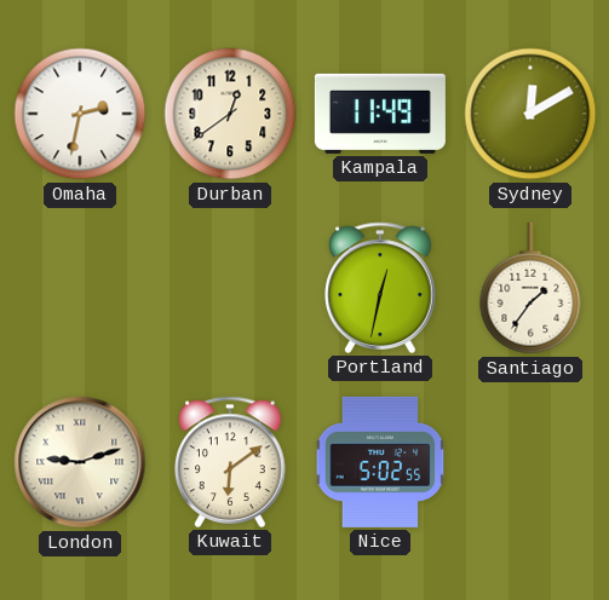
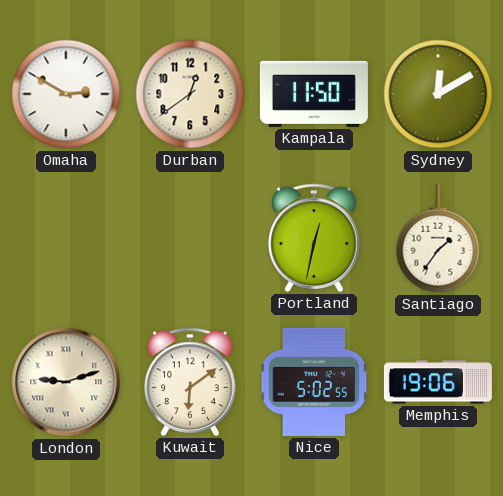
Omaha: 2:32 -> 2:50 (66, 94)
Kampala: 11:49 -> 11:50 (314, 94)
Memphis: none -> 19:06 (438, 382)
